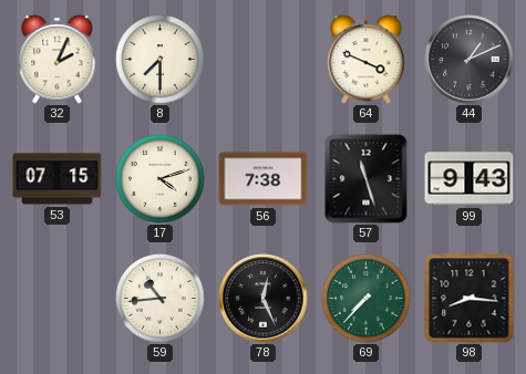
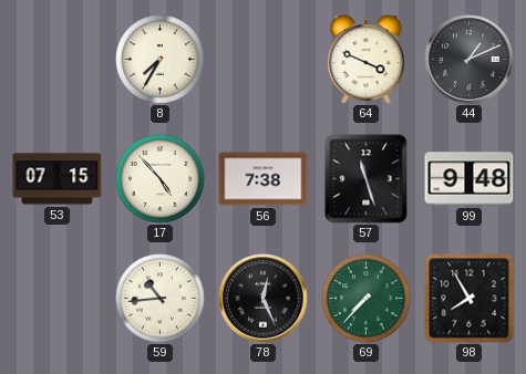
32: 2:04 -> none (58, 60)
8: 7:30 -> 7:35 (161, 60)
17: 4:12 -> 4:53 (161, 179)
99: 9:43 -> 9:48 (470, 179)
98: 8:16 -> 7:55 (470, 299)
